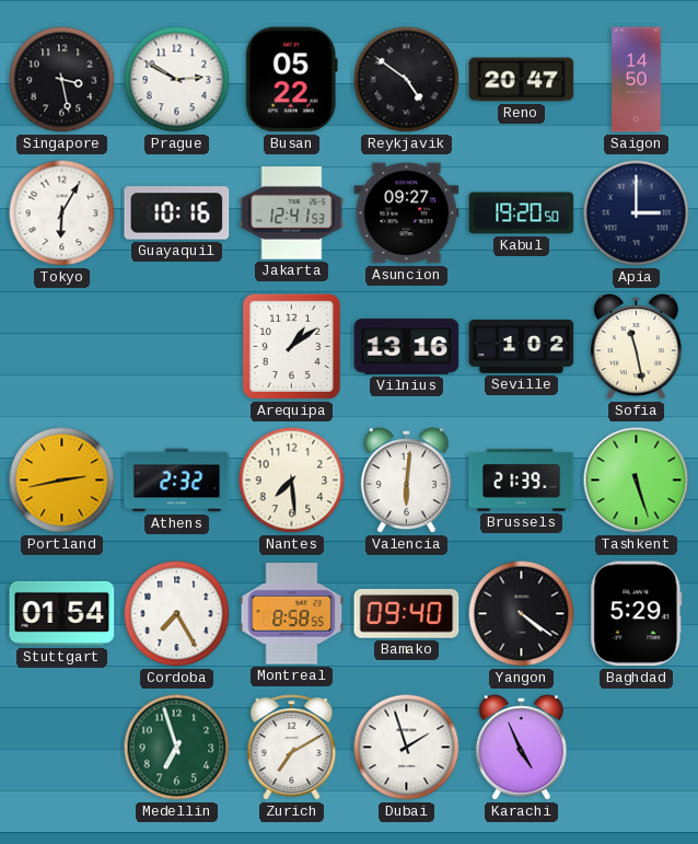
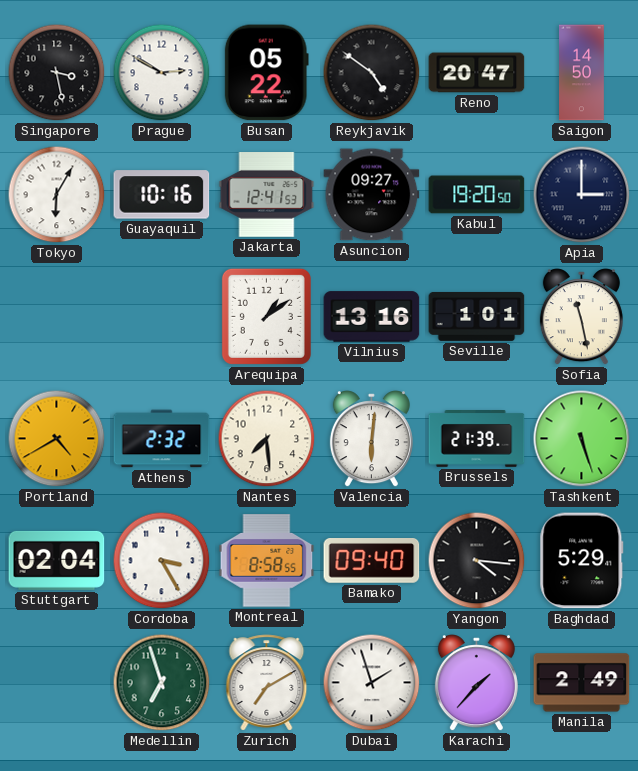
Seville: 1:02 -> 1:01 (477, 317)
Portland: 2:43 -> 4:40 (57, 439)
Stuttgart: 01:54 -> 02:04 (57, 560)
Cordoba: 7:25 -> 3:25 (162, 561)
Yangon: 4:21 -> 4:16 (477, 561)
Karachi: 4:56 -> 1:37 (476, 683)
Manila: none -> 2:49 (582, 683)
